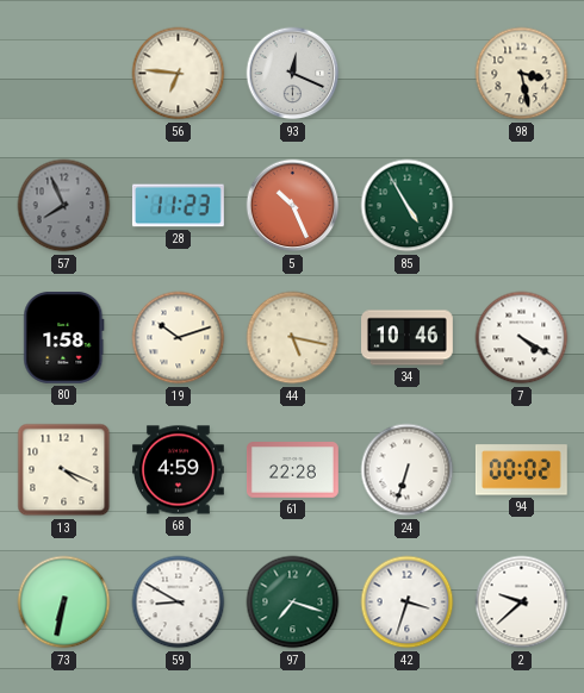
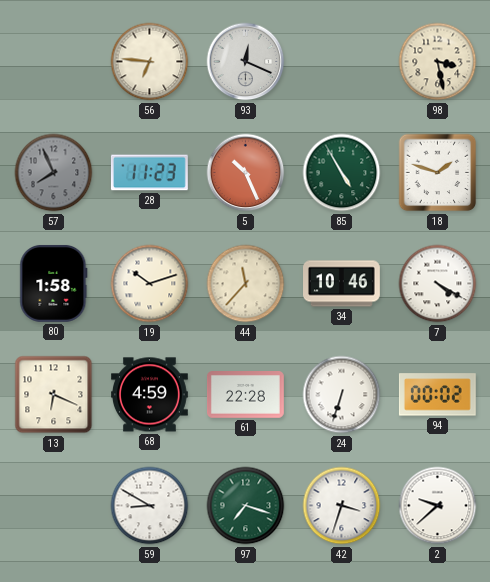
18: none -> 1:48 (438, 173)
44: 5:17 -> 11:37 (246, 284)
13: 4:19 -> 6:19 (54, 395)
73: 6:32 -> none (64, 603)
